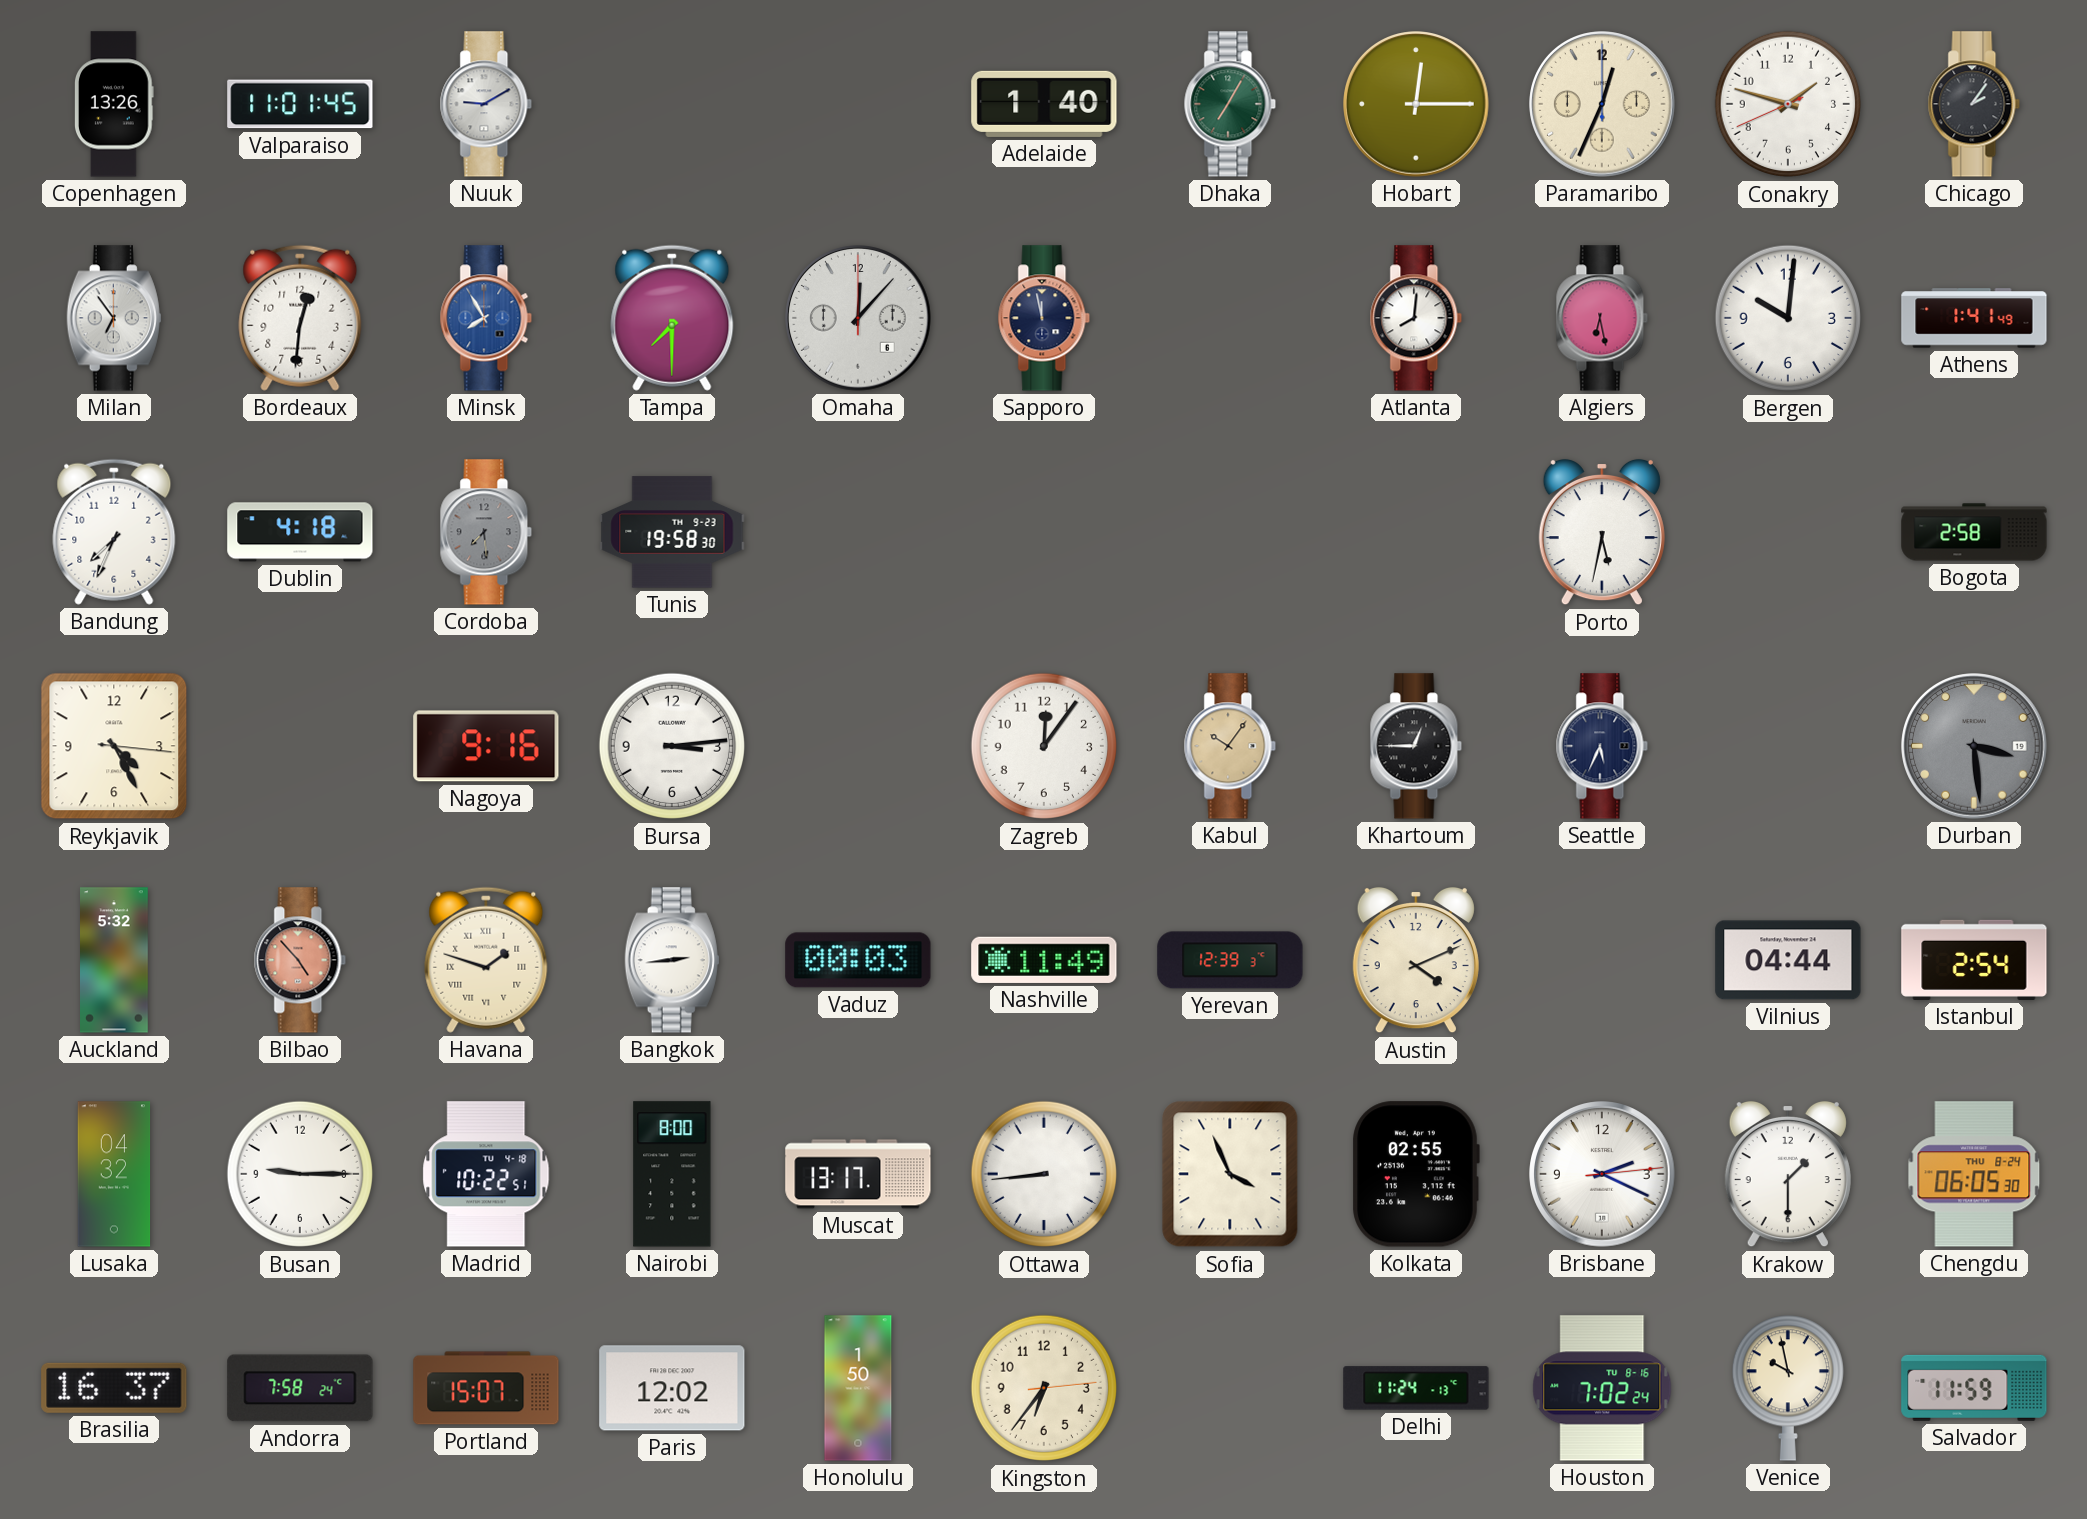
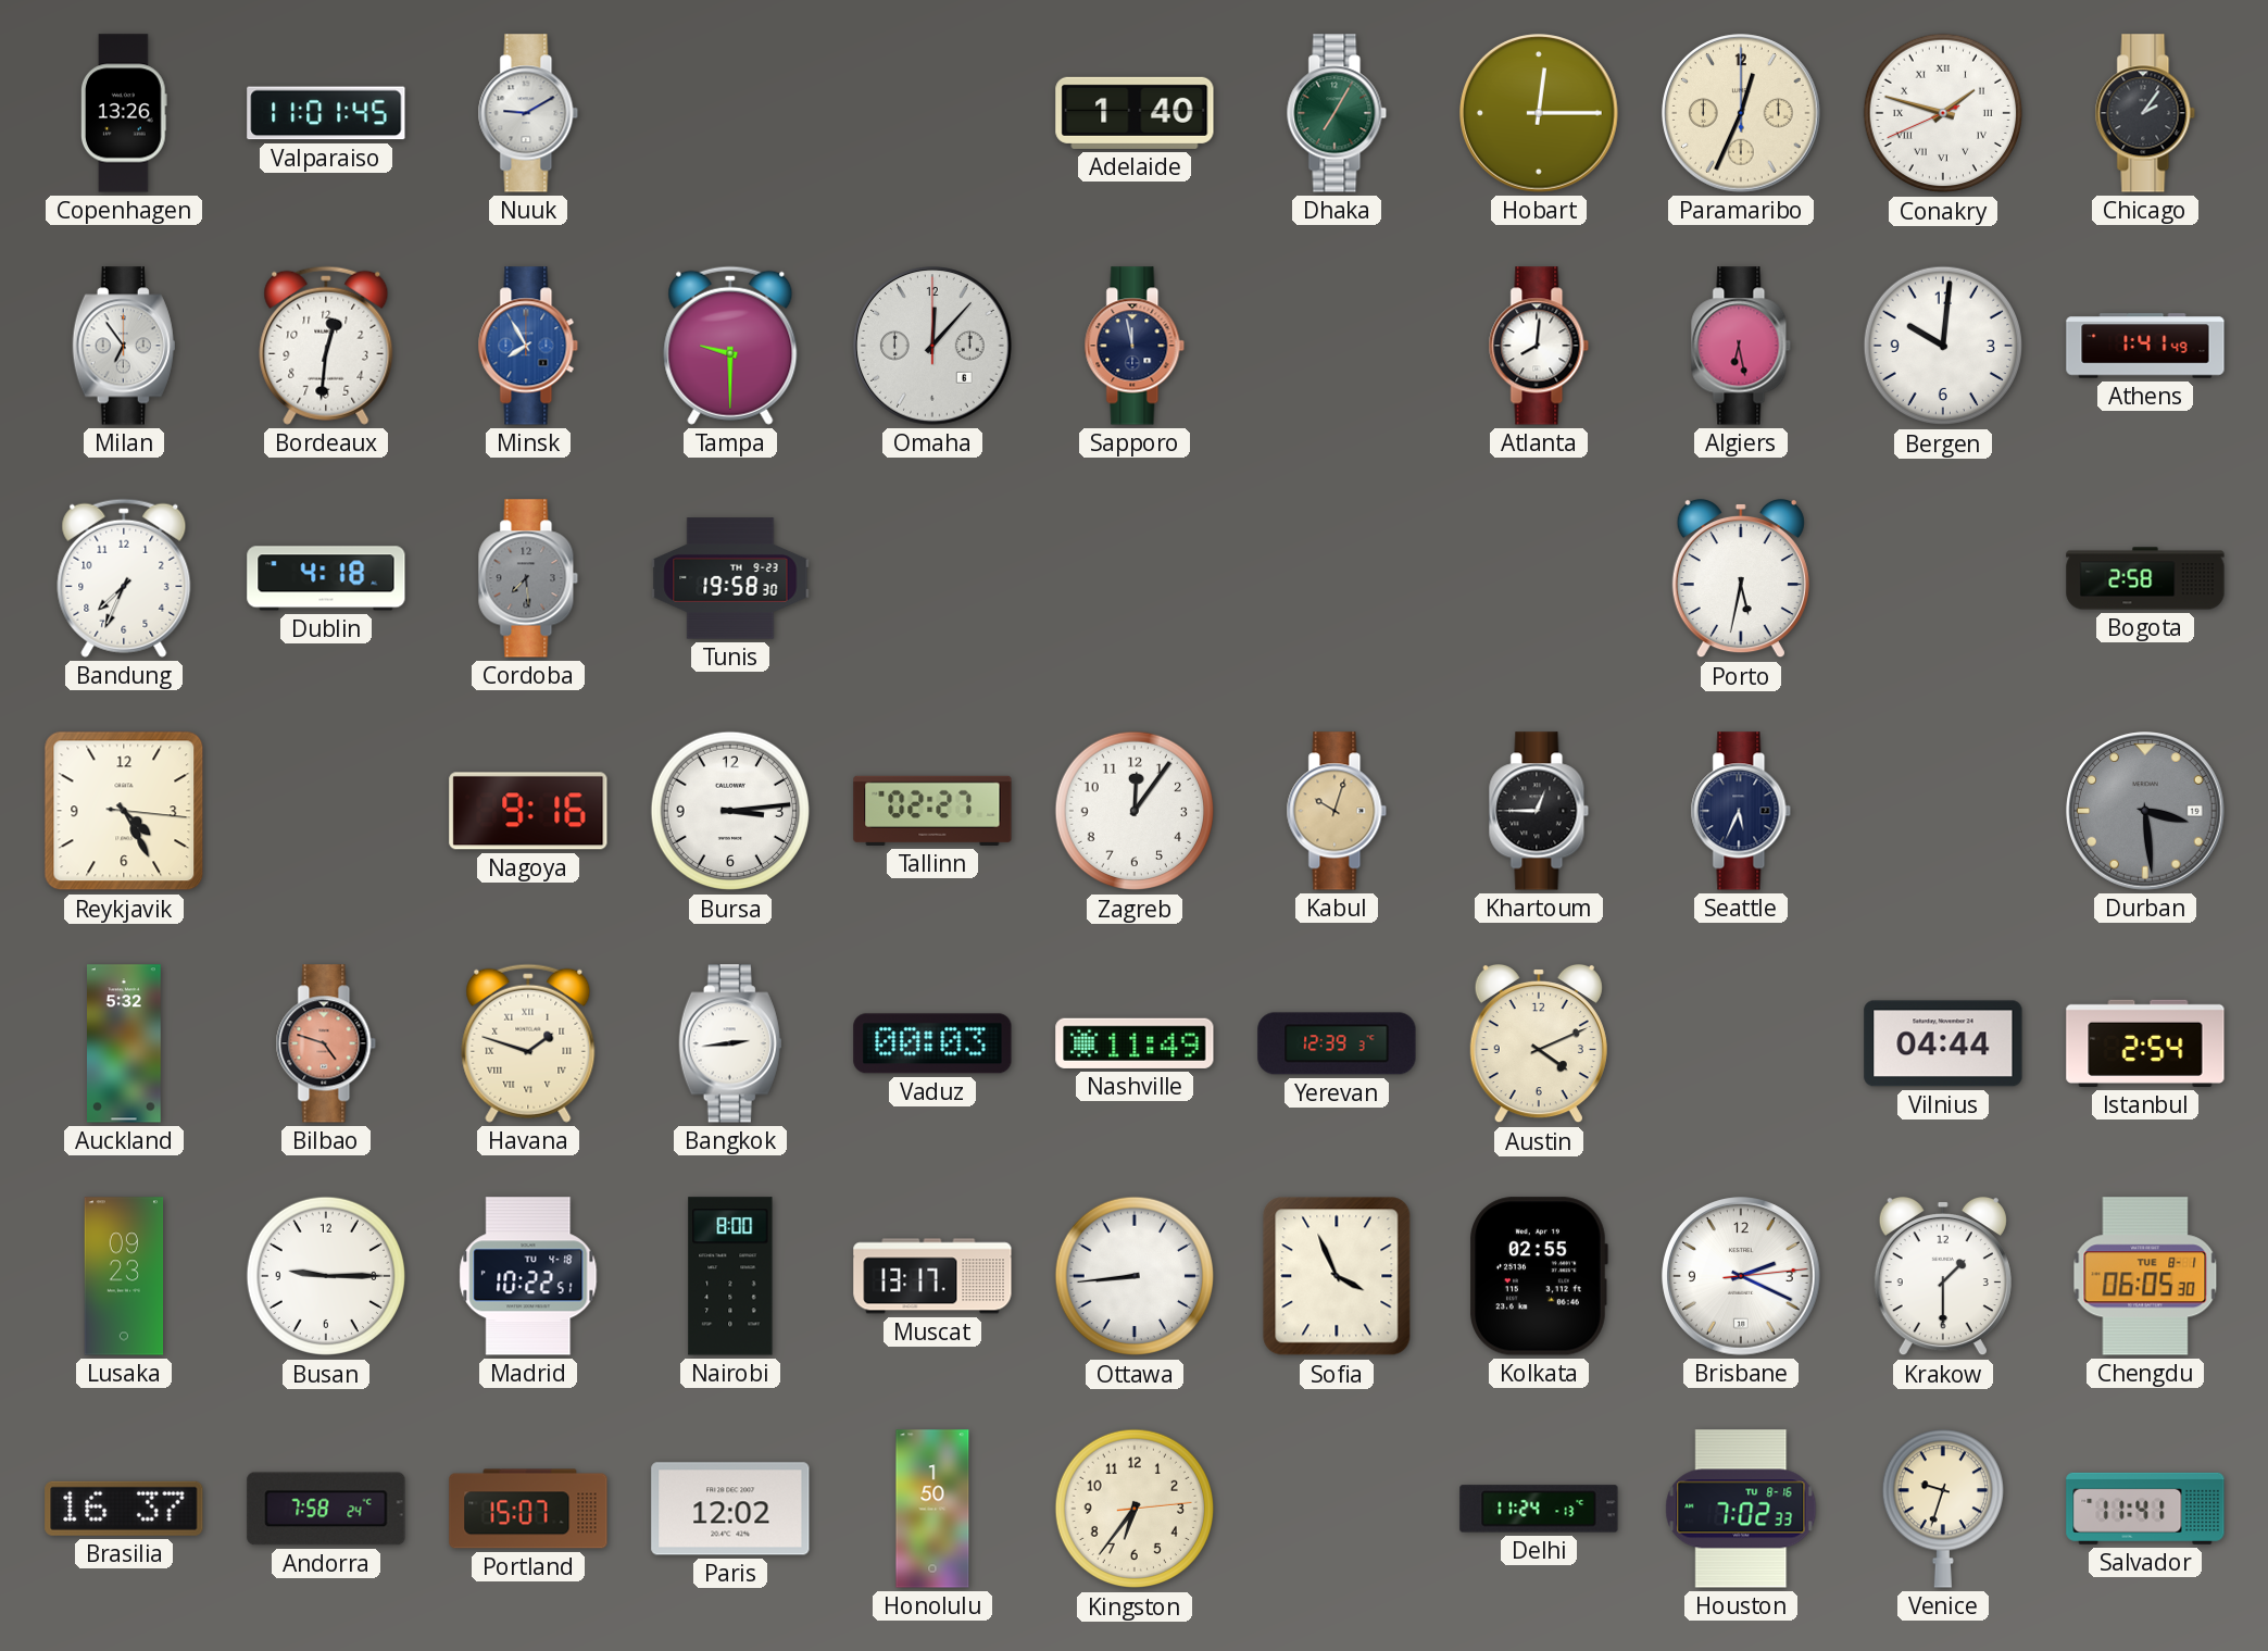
Conakry numerals: Arabic -> Roman (1943, 113)
Tampa: 7:30 -> 9:30 (730, 346)
Tallinn: none -> 02:27 (932, 811)
Kabul: 10:06 -> 10:03 (1337, 811)
Bilbao: 4:53 -> 4:48 (326, 1043)
Lusaka: 04:32 -> 09:23 (124, 1276)
Chengdu date: THU 8-24 -> TUE 8-1 (2145, 1276)
Houston: 7:02:24 -> 7:02:33 (1741, 1509)
Venice: 9:58 -> 9:33 (1943, 1509)
Salvador: 11:59 -> 11:41 (2145, 1509)
